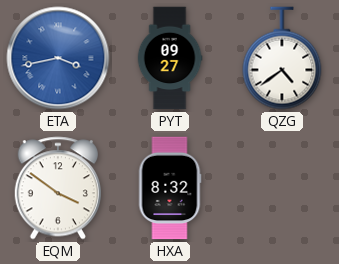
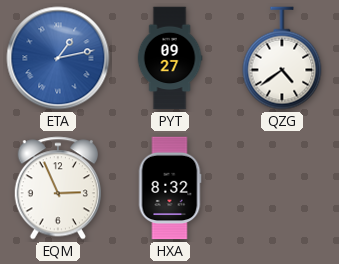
ETA: 3:43 -> 1:13 (58, 58)
EQM: 3:51 -> 2:56 (57, 188)
